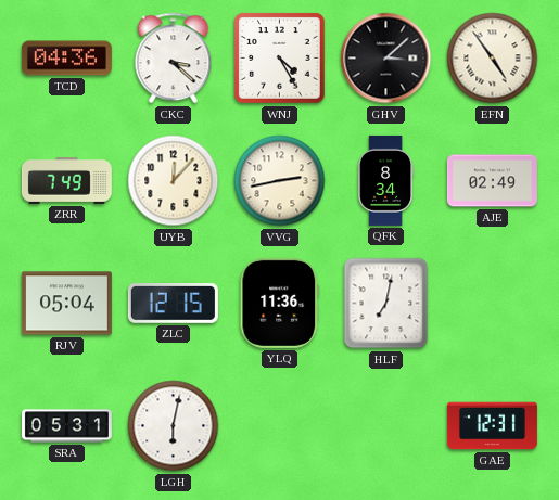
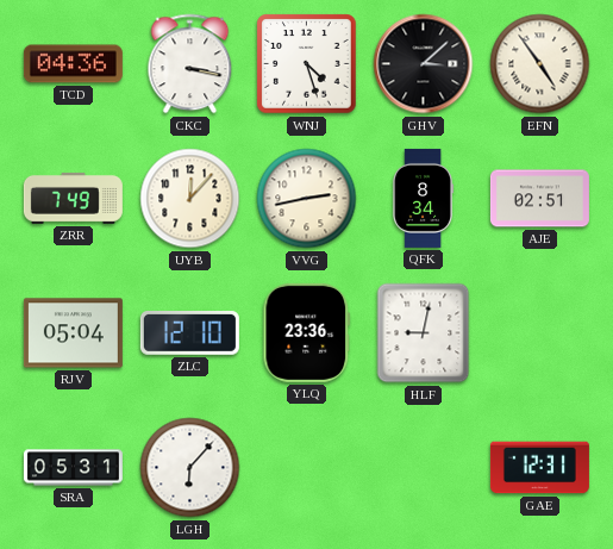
CKC: 3:22 -> 3:17 (190, 64)
WNJ: 4:25 -> 4:27 (307, 64)
AJE: 02:49 -> 02:51 (539, 199)
ZLC: 12:15 -> 12:10 (189, 333)
YLQ: 11:36 -> 23:36 (307, 332)
HLF: 7:02 -> 9:02 (424, 333)
LGH: 6:02 -> 6:07 (190, 468)
